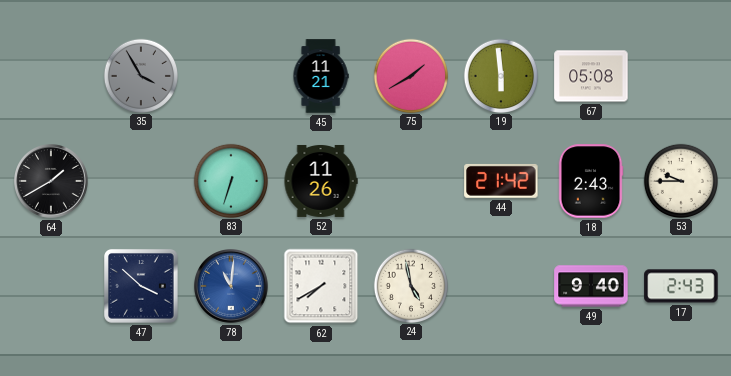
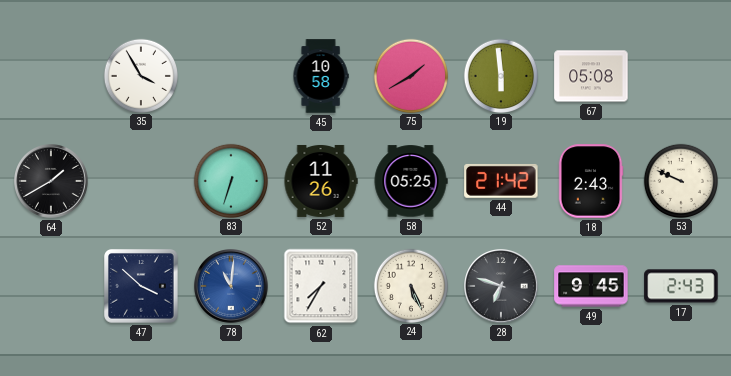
35 dial: grey -> white (140, 75)
45: 11:21 -> 10:58 (321, 76)
58: none -> 05:25 (411, 181)
53: 9:45 -> 9:49 (680, 180)
62: 7:40 -> 7:35 (321, 286)
24: 4:58 -> 5:26 (410, 285)
28: none -> 6:48 (502, 287)
49: 9:40 -> 9:45 (591, 286)
